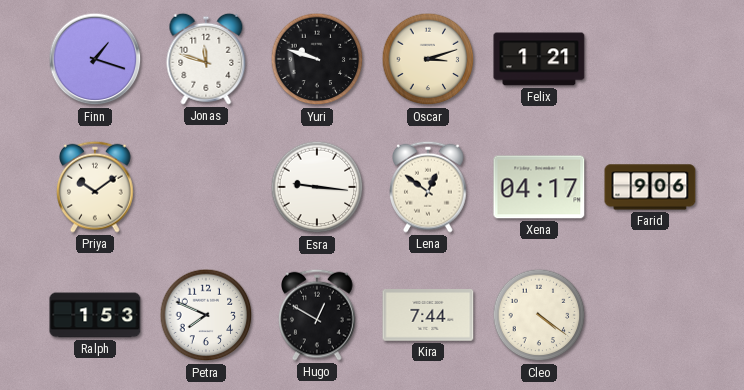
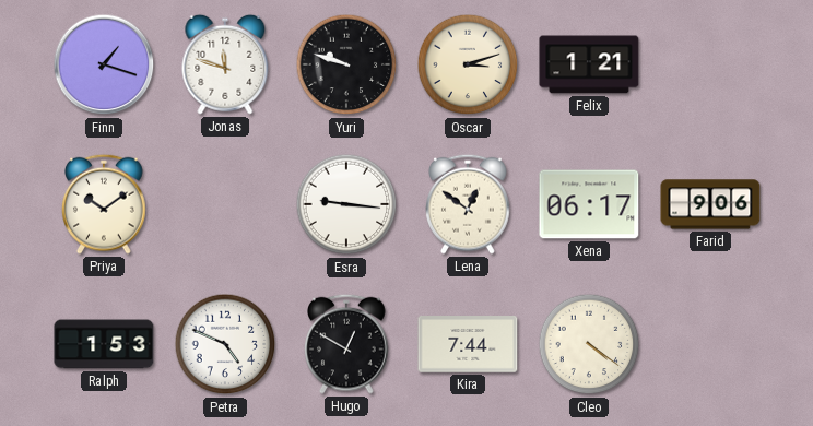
Xena: 04:17 -> 06:17 (589, 204)
Petra: 7:49 -> 4:49 (225, 344)
